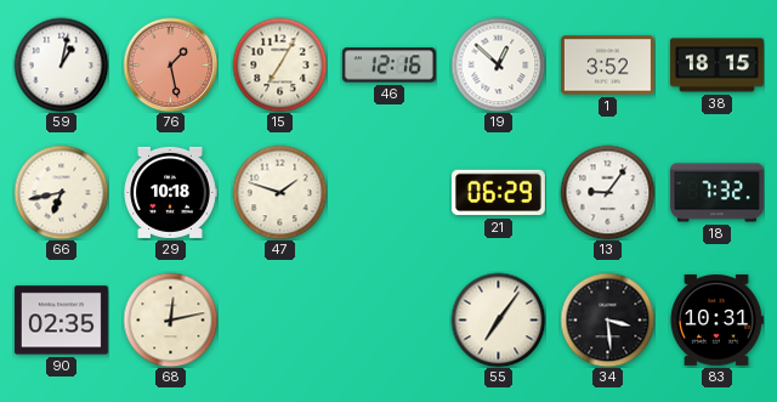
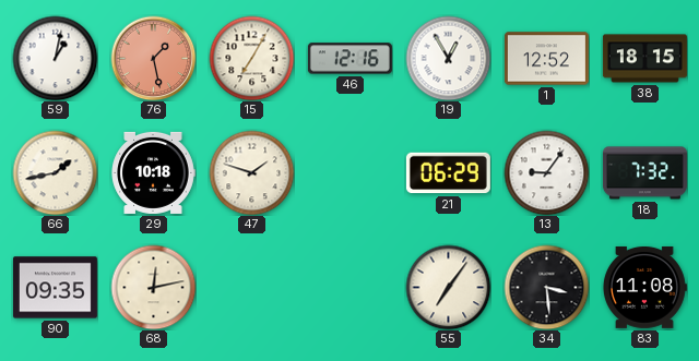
19: 12:52 -> 12:55 (448, 58)
1: 3:52 -> 12:52 (546, 59)
66: 6:43 -> 1:43 (55, 172)
90: 02:35 -> 09:35 (55, 288)
83: 10:31 -> 11:08 (644, 287)
